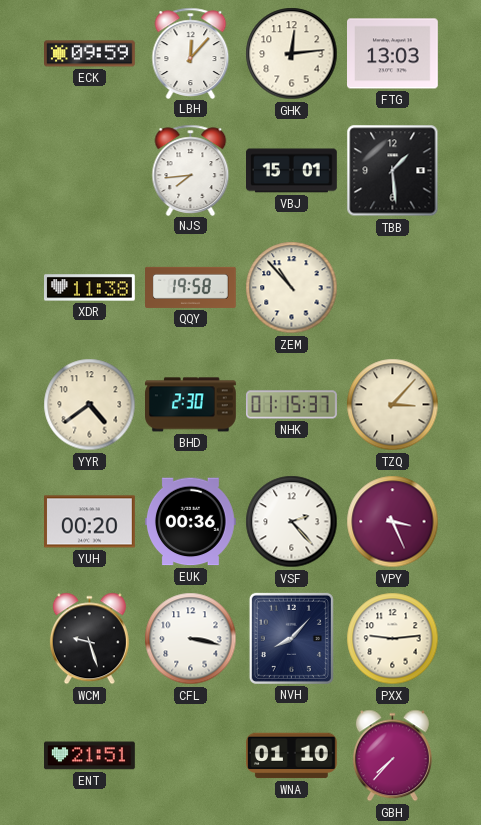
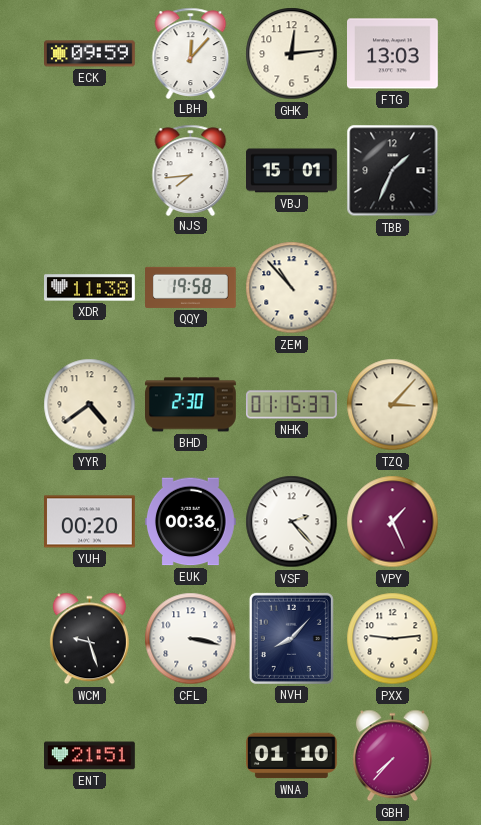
TBB: 1:29 -> 1:34 (393, 171)
VPY: 3:26 -> 1:26 (393, 522)
